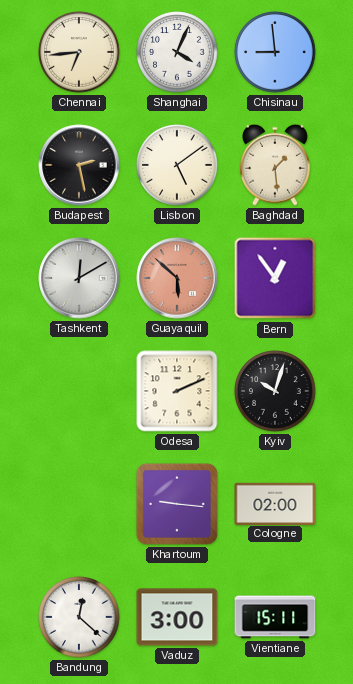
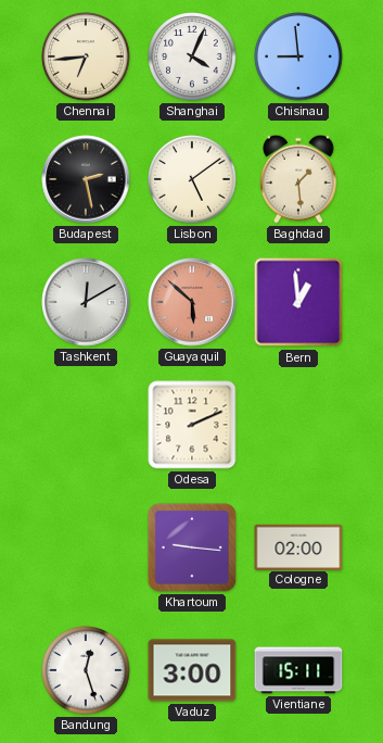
Bern: 12:54 -> 12:59 (298, 302)
Kyiv: 10:03 -> none (275, 391)
Bandung: 12:22 -> 12:27 (86, 670)
